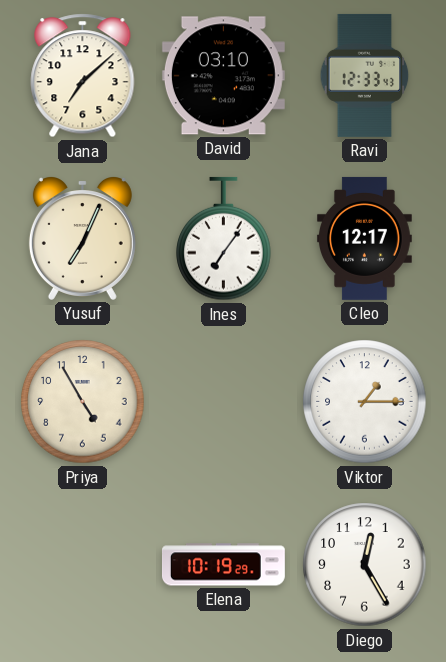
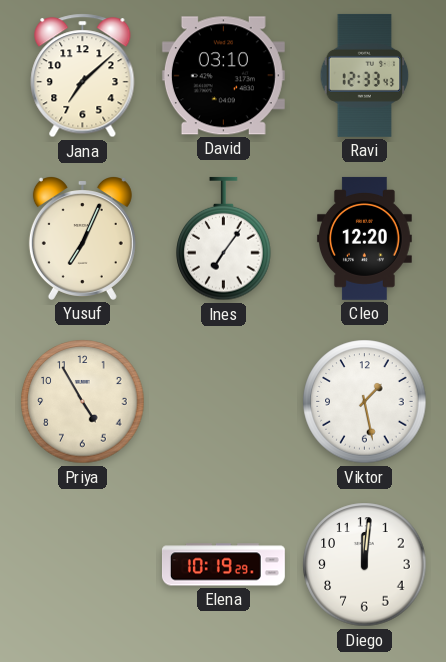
Cleo: 12:17 -> 12:20 (364, 238)
Viktor: 1:15 -> 1:28 (365, 402)
Diego: 12:25 -> 12:01 (365, 565)
